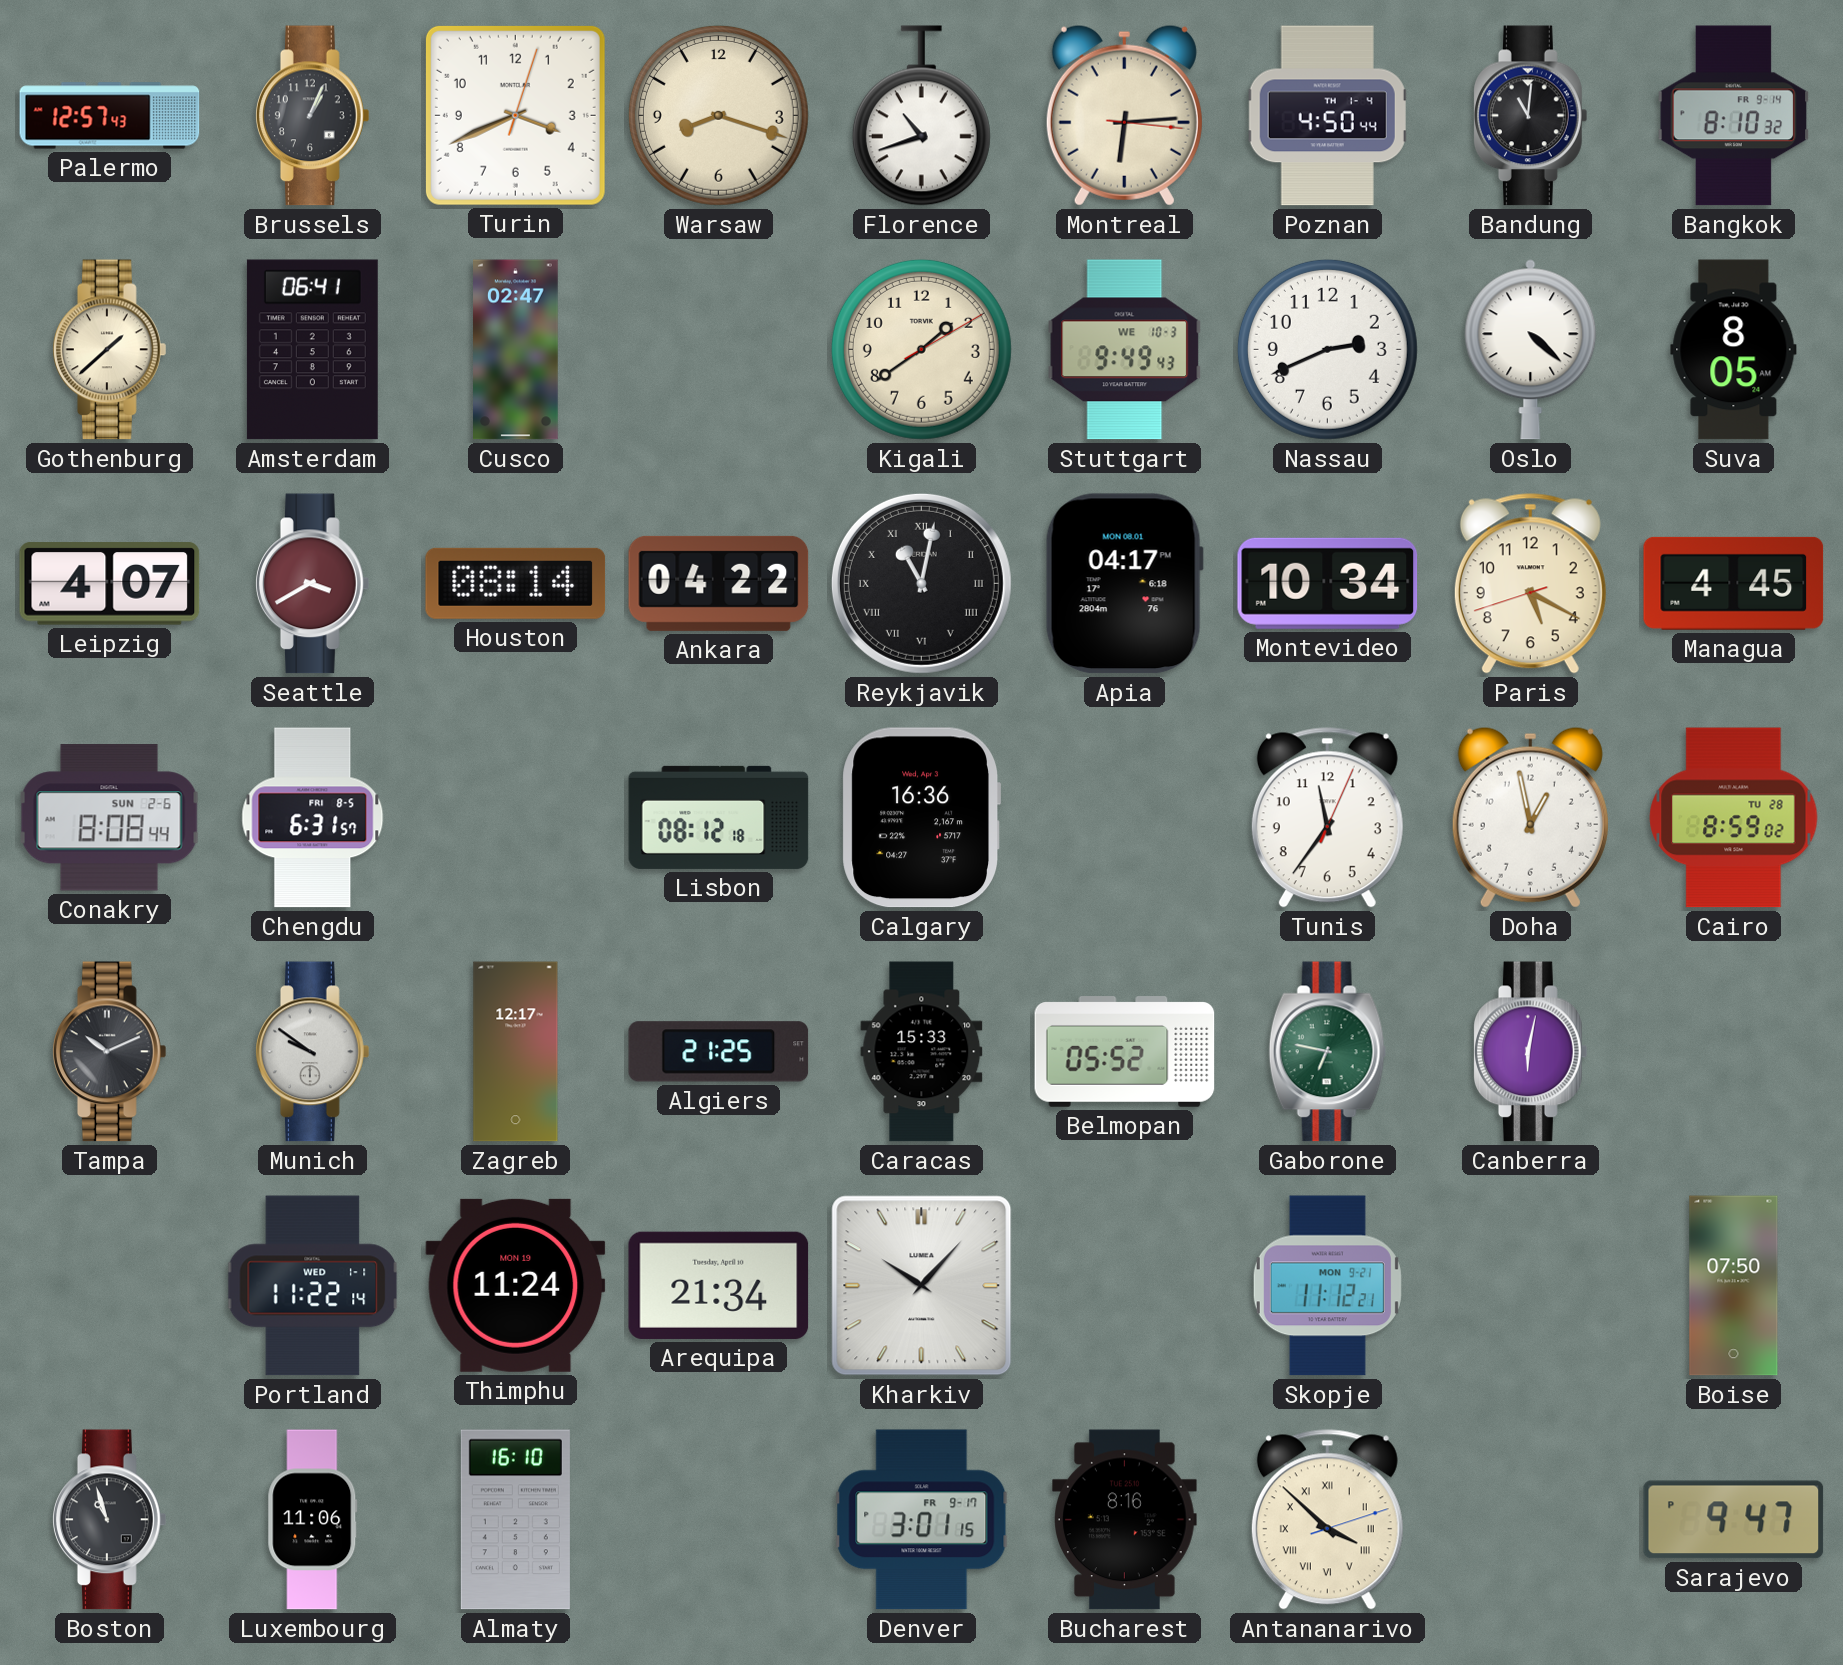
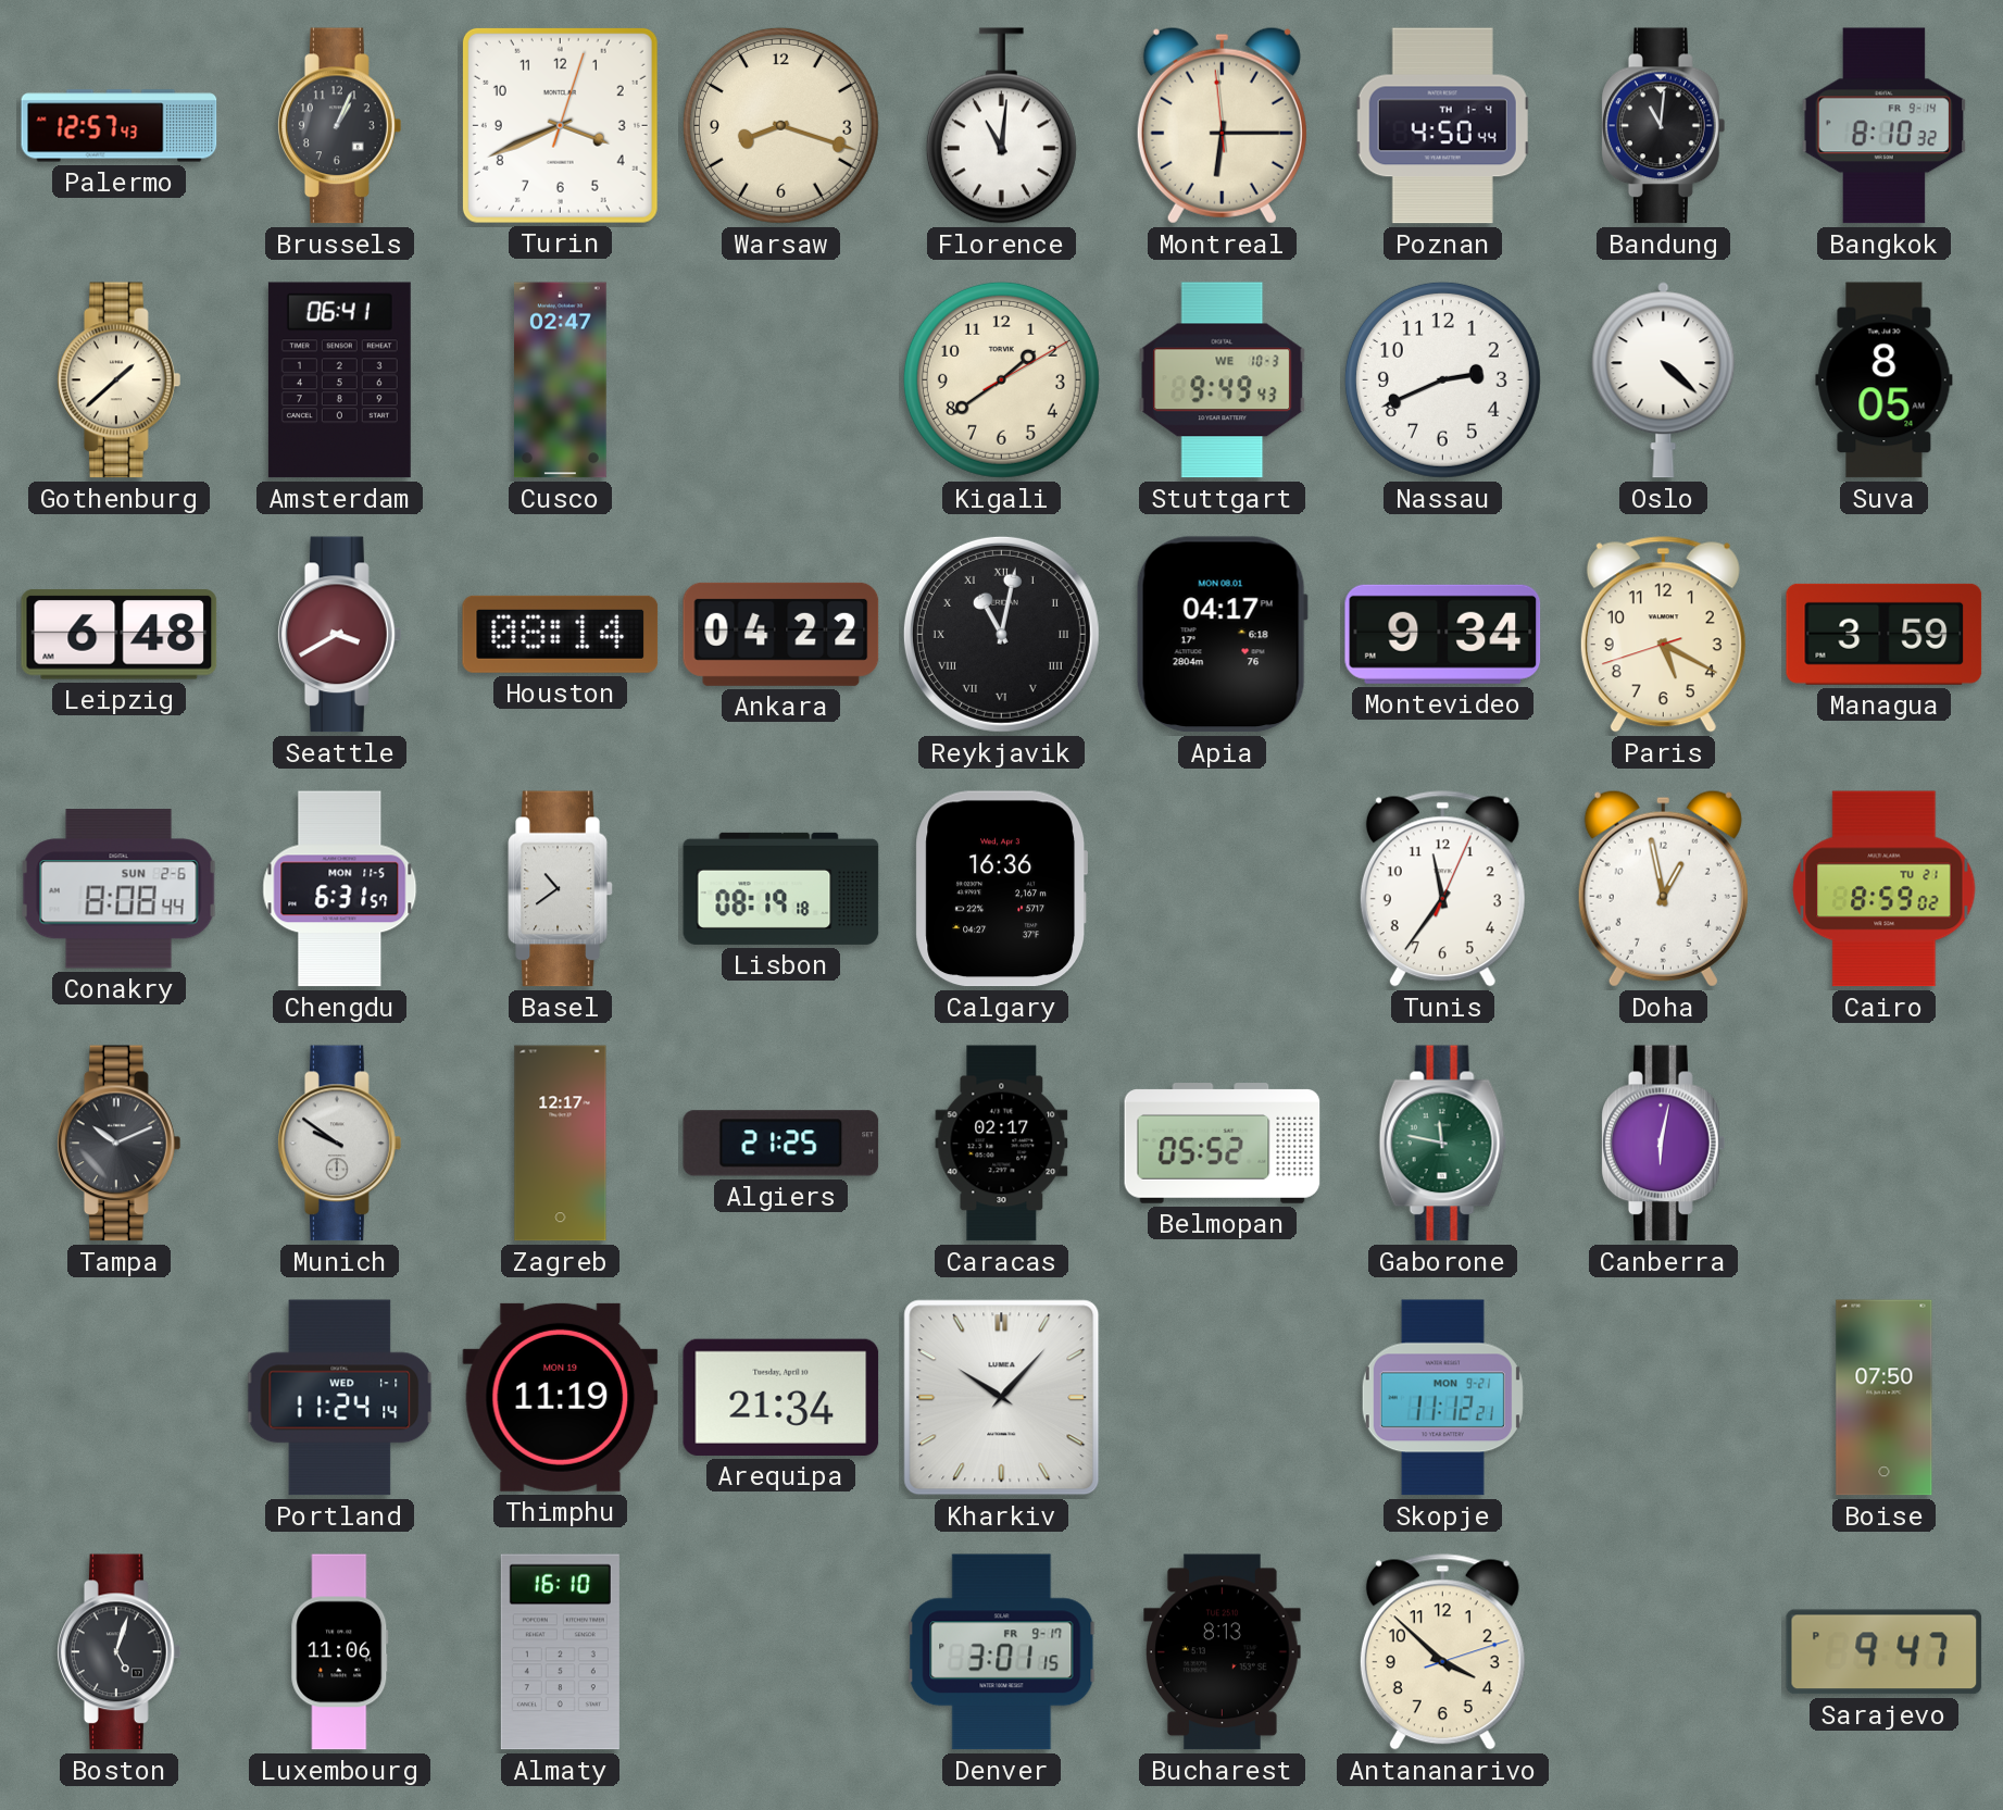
Florence: 10:42 -> 11:01 (1001, 126)
Montreal: 6:14:16 -> 6:14:59 (1222, 125)
Leipzig: 4:07 -> 6:48 (120, 635)
Montevideo: 10:34 -> 9:34 (1443, 634)
Managua: 4:45 -> 3:59 (1885, 634)
Chengdu date: FRI 8-5 -> MON 11-5 (340, 889)
Basel: none -> 10:39 (561, 889)
Lisbon: 08:12 -> 08:19 (781, 888)
Cairo date: TU 28 -> TU 21 (1885, 889)
Caracas: 15:33 -> 02:17 (1002, 1144)
Gaborone: 6:47 -> 11:47 (1443, 1144)
Portland: 11:22 -> 11:24 (340, 1398)
Thimphu: 11:24 -> 11:19 (561, 1397)
Boston: 10:57 -> 5:03 (120, 1652)
Bucharest: 8:16 -> 8:13 (1223, 1652)
Antananarivo numerals: Roman -> Arabic (1442, 1652)
